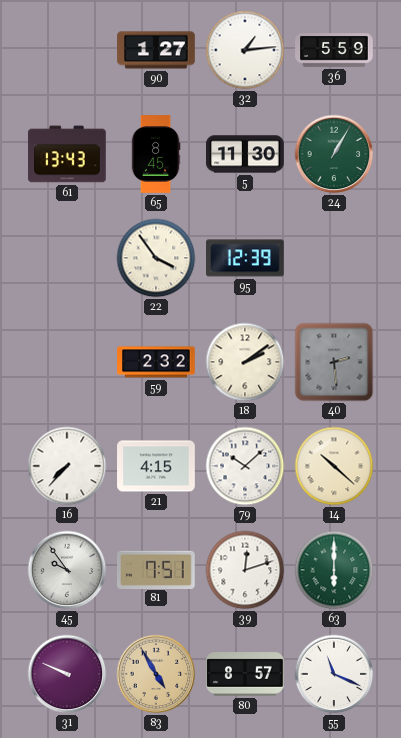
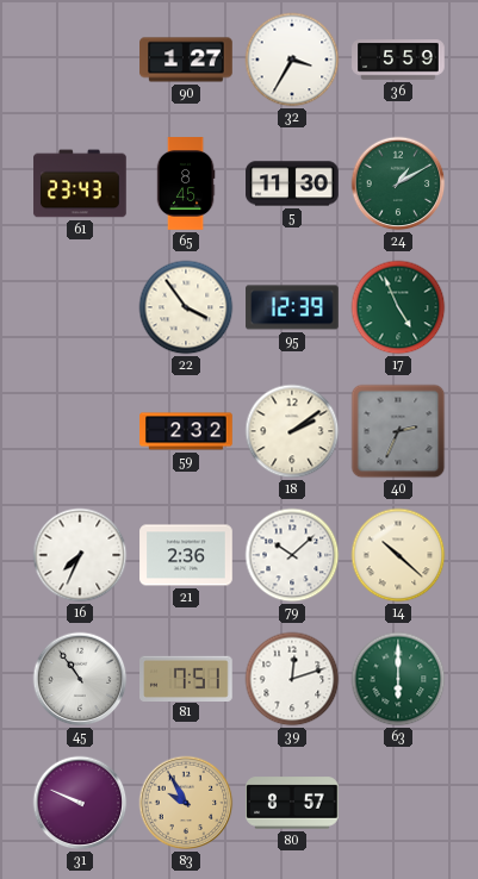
32: 1:14 -> 3:35 (292, 60)
61: 13:43 -> 23:43 (80, 183)
24: 1:05 -> 1:10 (398, 183)
17: none -> 4:56 (398, 307)
40: 2:29 -> 2:34 (398, 431)
16: 7:37 -> 7:34 (80, 555)
21: 4:15 -> 2:36 (186, 555)
45: 9:54 -> 10:54 (80, 679)
83: 4:55 -> 9:55 (186, 803)
55: 11:19 -> none (334, 674)
